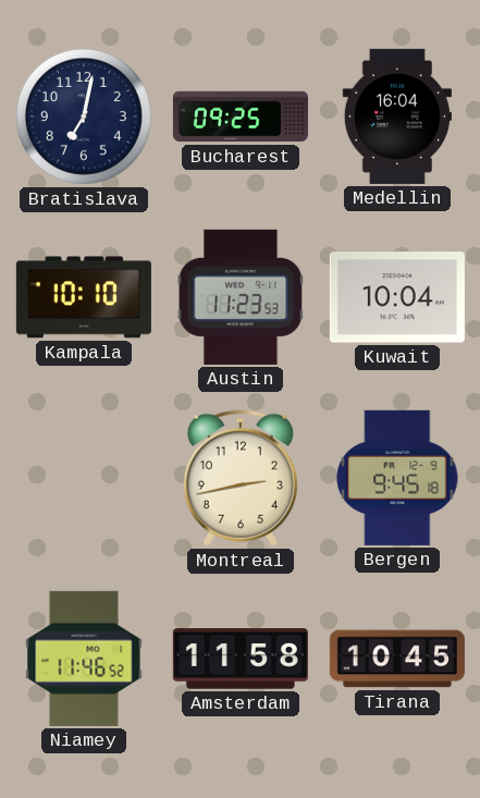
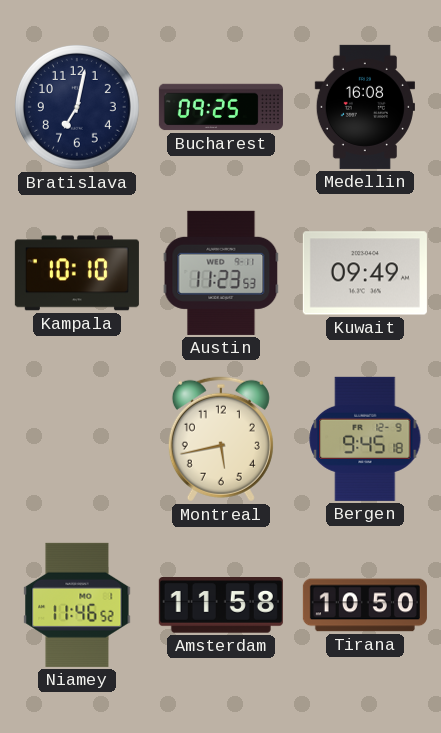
Medellin: 16:04 -> 16:08 (365, 107)
Kuwait: 10:04 -> 09:49 (365, 273)
Montreal: 2:43 -> 5:43 (221, 439)
Tirana: 10:45 -> 10:50 (365, 605)
